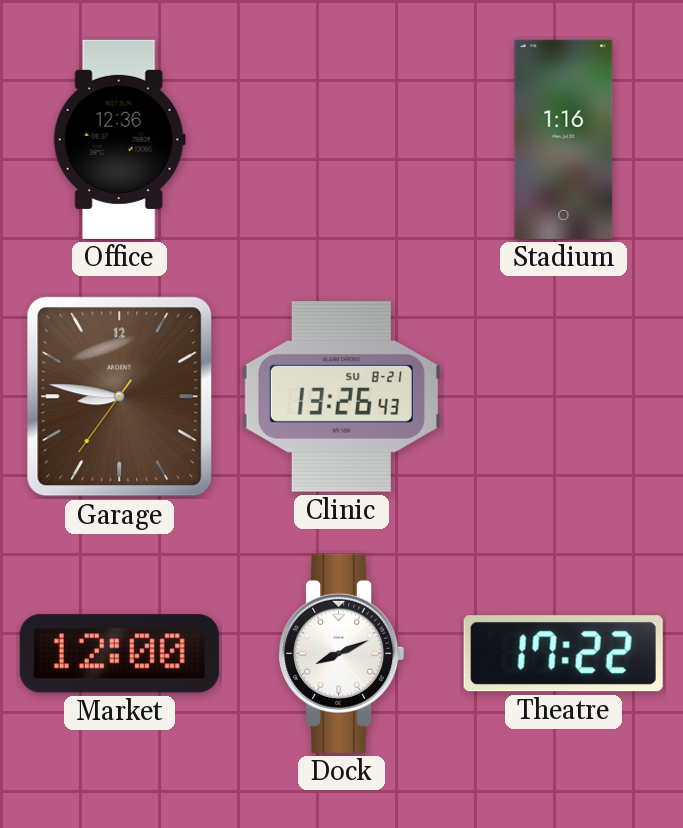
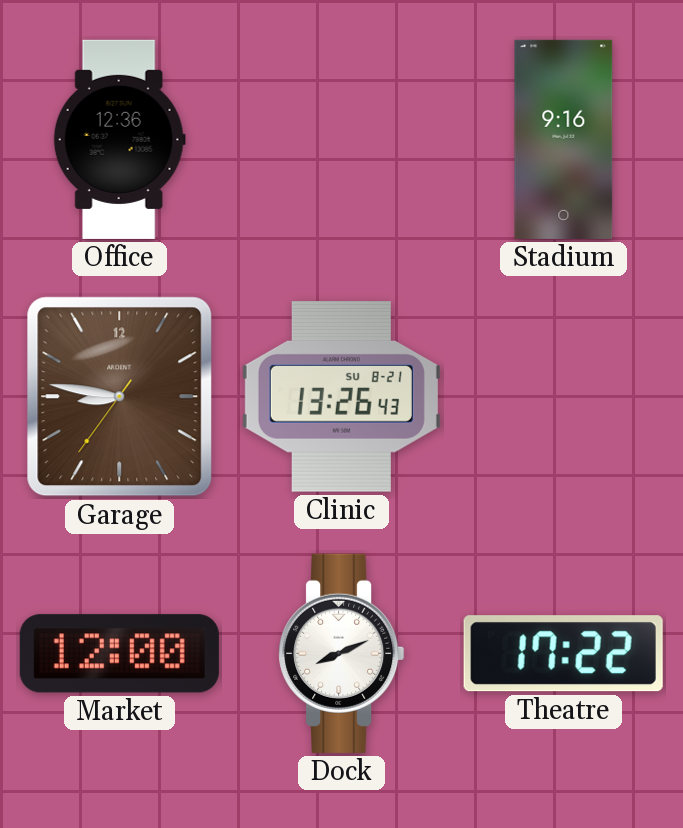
Stadium: 1:16 -> 9:16 (564, 139)
